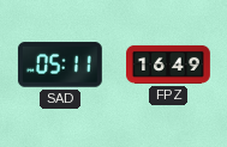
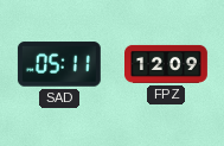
FPZ: 16:49 -> 12:09 (167, 64)
